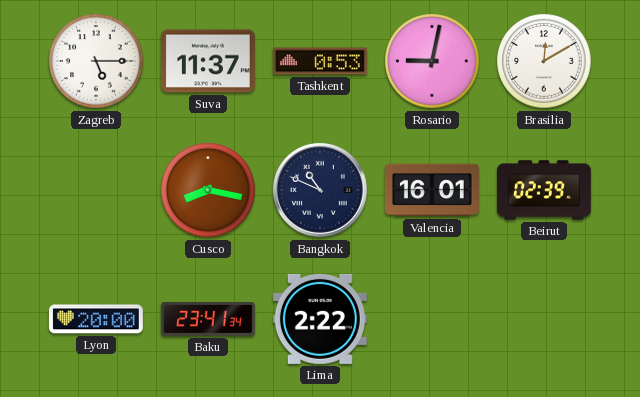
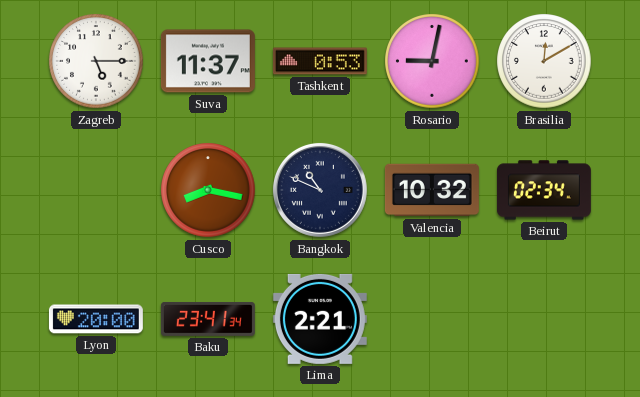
Valencia: 16:01 -> 10:32 (432, 190)
Beirut: 02:39 -> 02:34 (544, 190)
Lima: 2:22 -> 2:21 (320, 319)
